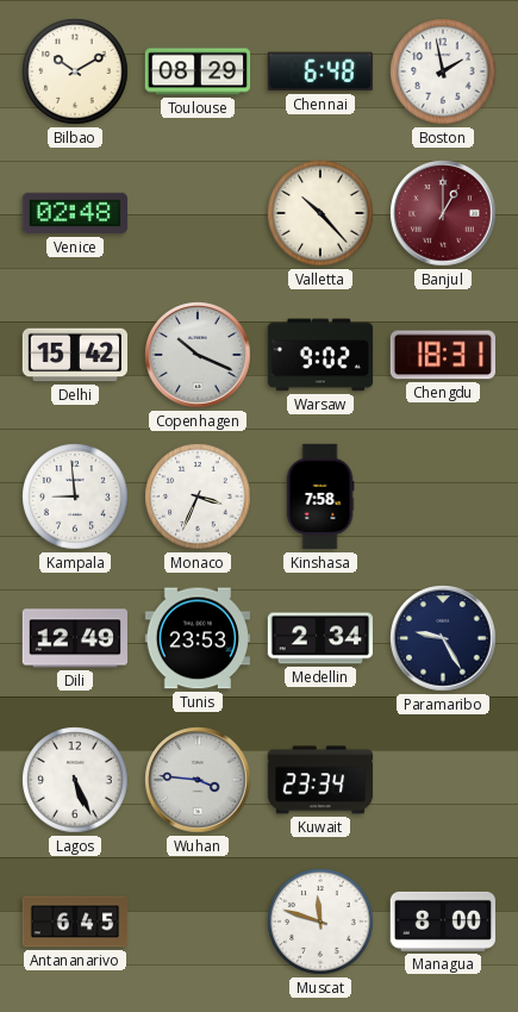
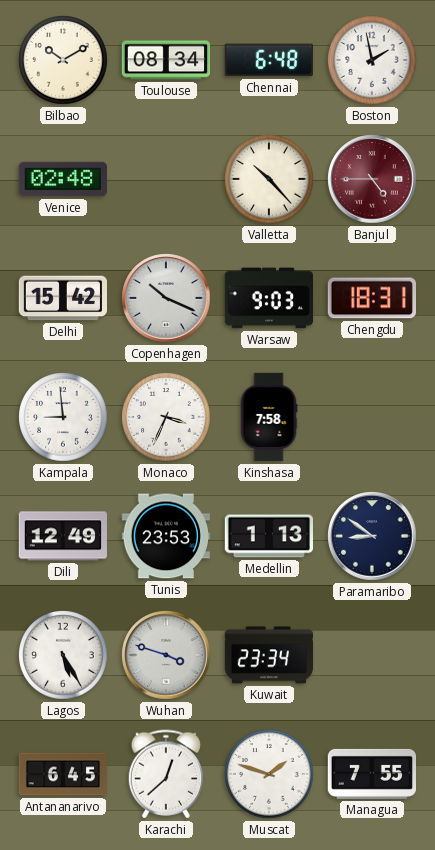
Toulouse: 08:29 -> 08:34 (166, 60)
Banjul: 1:00 -> 4:45 (372, 179)
Warsaw: 9:02 -> 9:03 (269, 298)
Medellin: 2:34 -> 1:13 (268, 536)
Paramaribo: 9:25 -> 8:51 (372, 536)
Lagos: 5:26 -> 5:25 (63, 655)
Wuhan: 3:46 -> 3:48 (166, 655)
Karachi: none -> 12:38 (165, 774)
Muscat: 11:48 -> 1:48 (269, 774)
Managua: 8:00 -> 7:55 (371, 774)
